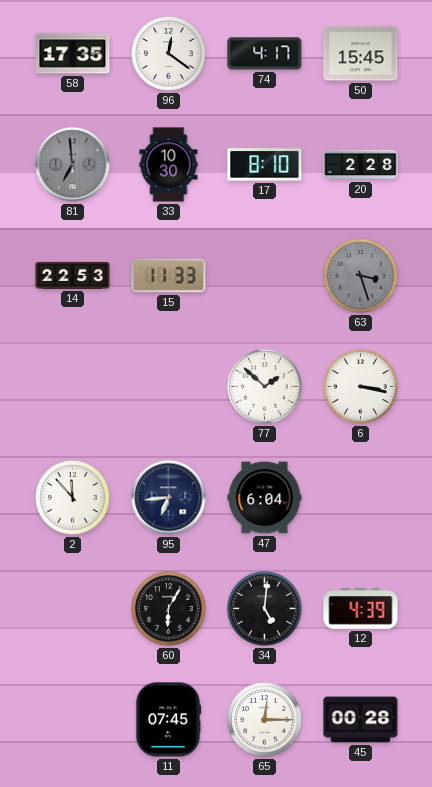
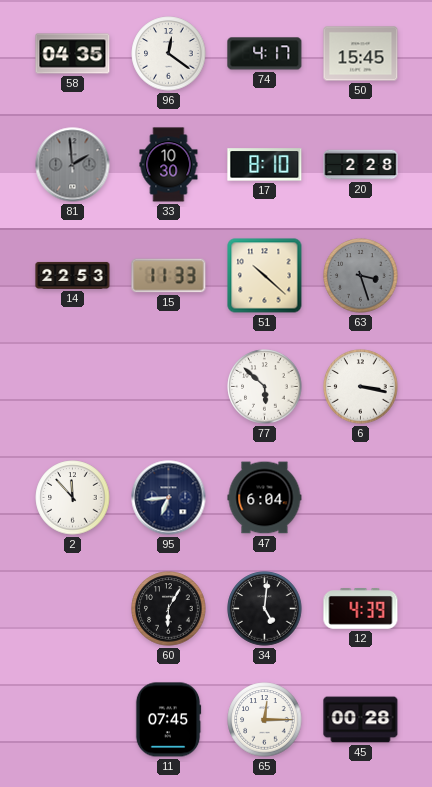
58: 17:35 -> 04:35 (73, 54)
81: 6:59 -> 1:59 (73, 165)
51: none -> 10:22 (265, 276)
77: 1:52 -> 5:52 (265, 387)
